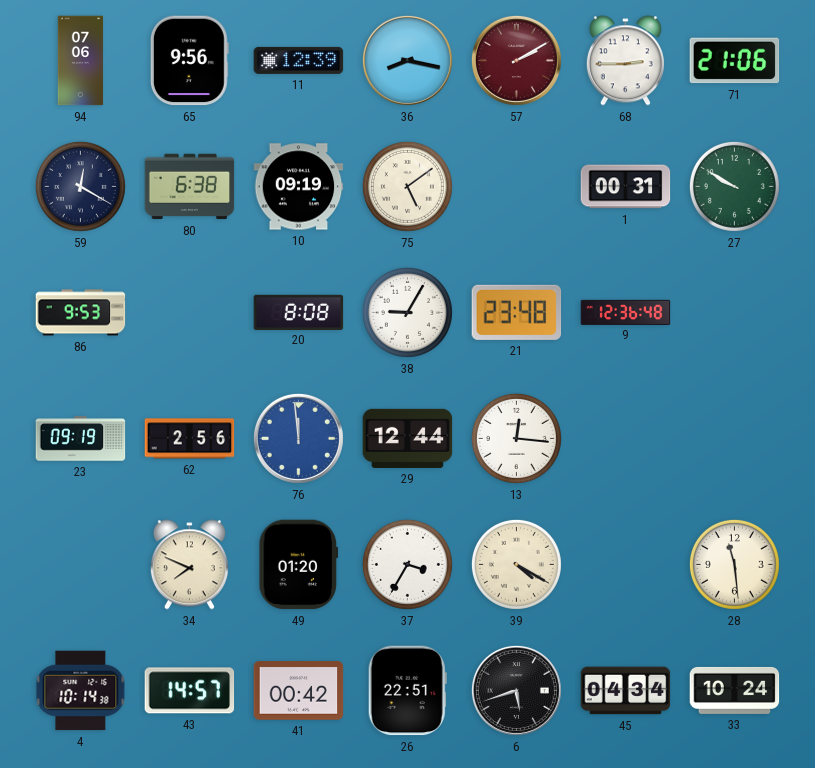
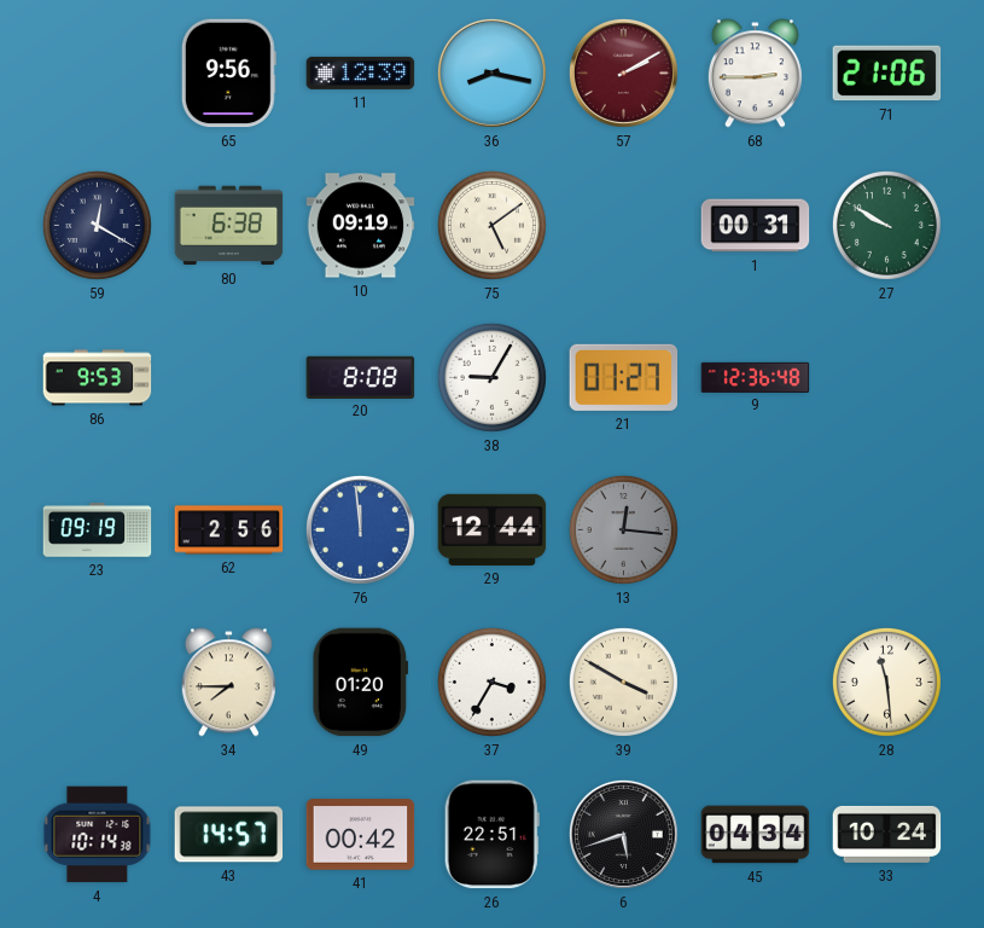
94: 07:06 -> none (81, 61)
21: 23:48 -> 01:27 (624, 377)
13 dial: white -> grey (623, 529)
34: 7:49 -> 7:45 (228, 683)
39: 4:20 -> 3:50 (623, 681)
